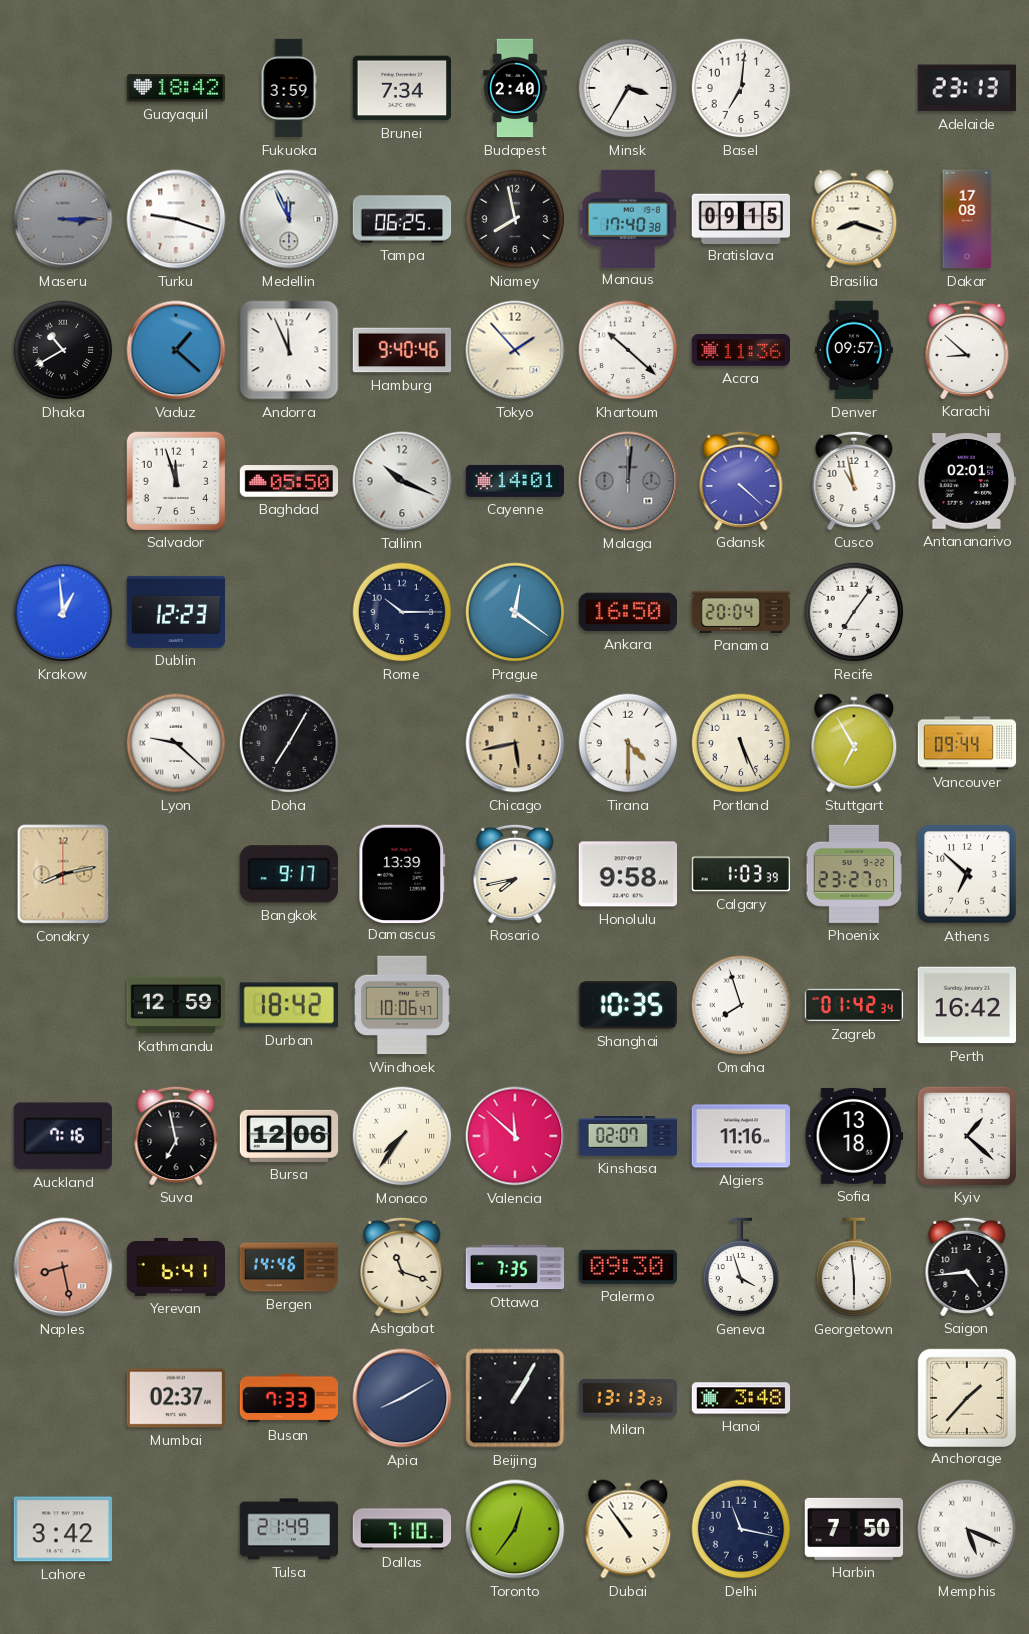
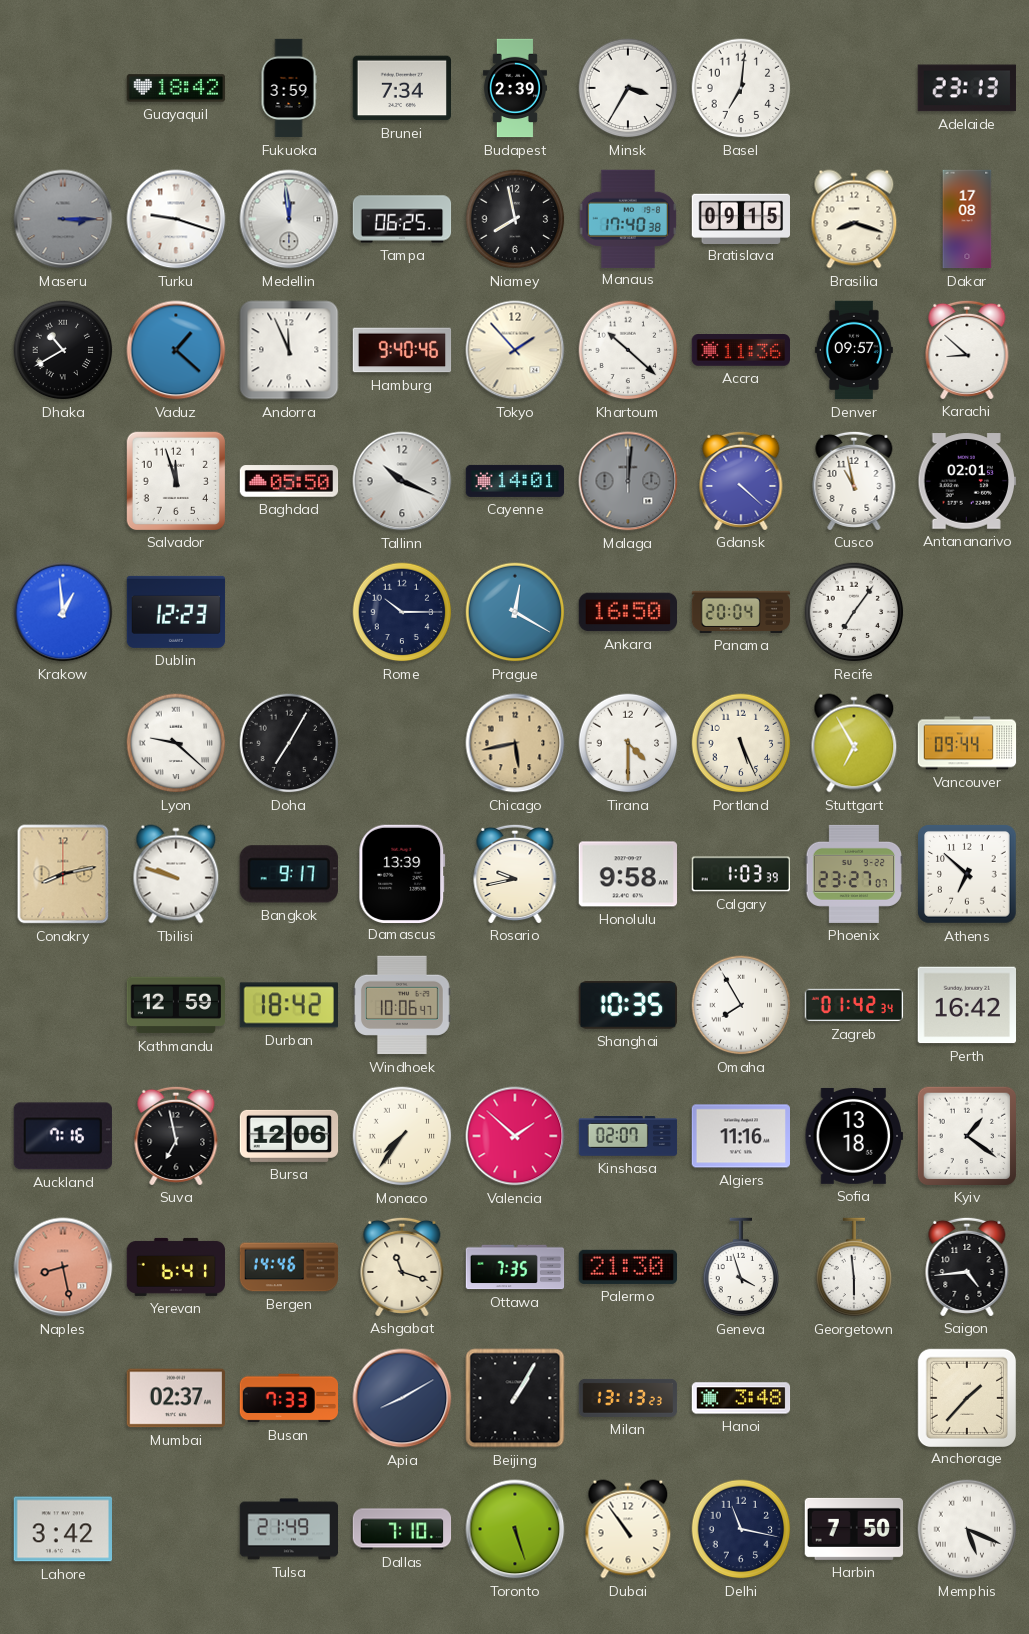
Budapest: 2:40 -> 2:39 (515, 88)
Medellin: 11:56 -> 11:59 (289, 219)
Prague: 12:21 -> 12:20 (515, 612)
Tbilisi: none -> 9:48 (176, 874)
Rosario: 7:43 -> 9:43 (515, 873)
Omaha: 7:57 -> 7:55 (741, 1005)
Valencia: 11:52 -> 1:52 (515, 1136)
Kyiv: 1:22 -> 1:21 (966, 1135)
Palermo: 09:30 -> 21:30 (627, 1267)
Toronto: 12:36 -> 5:27 (515, 1529)
